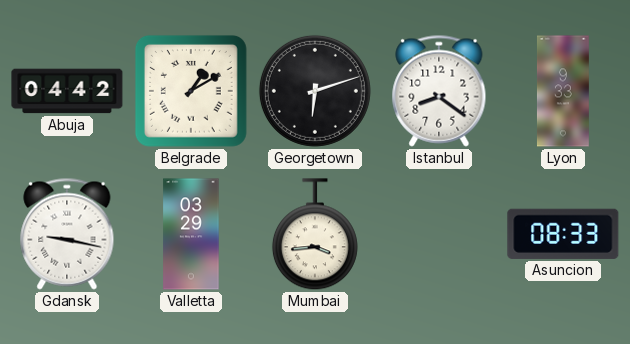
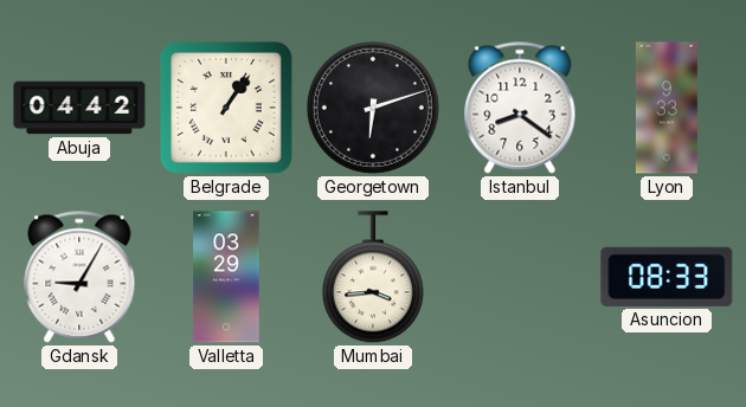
Belgrade: 1:10 -> 1:06 (226, 108)
Gdansk: 9:17 -> 9:05 (79, 277)
